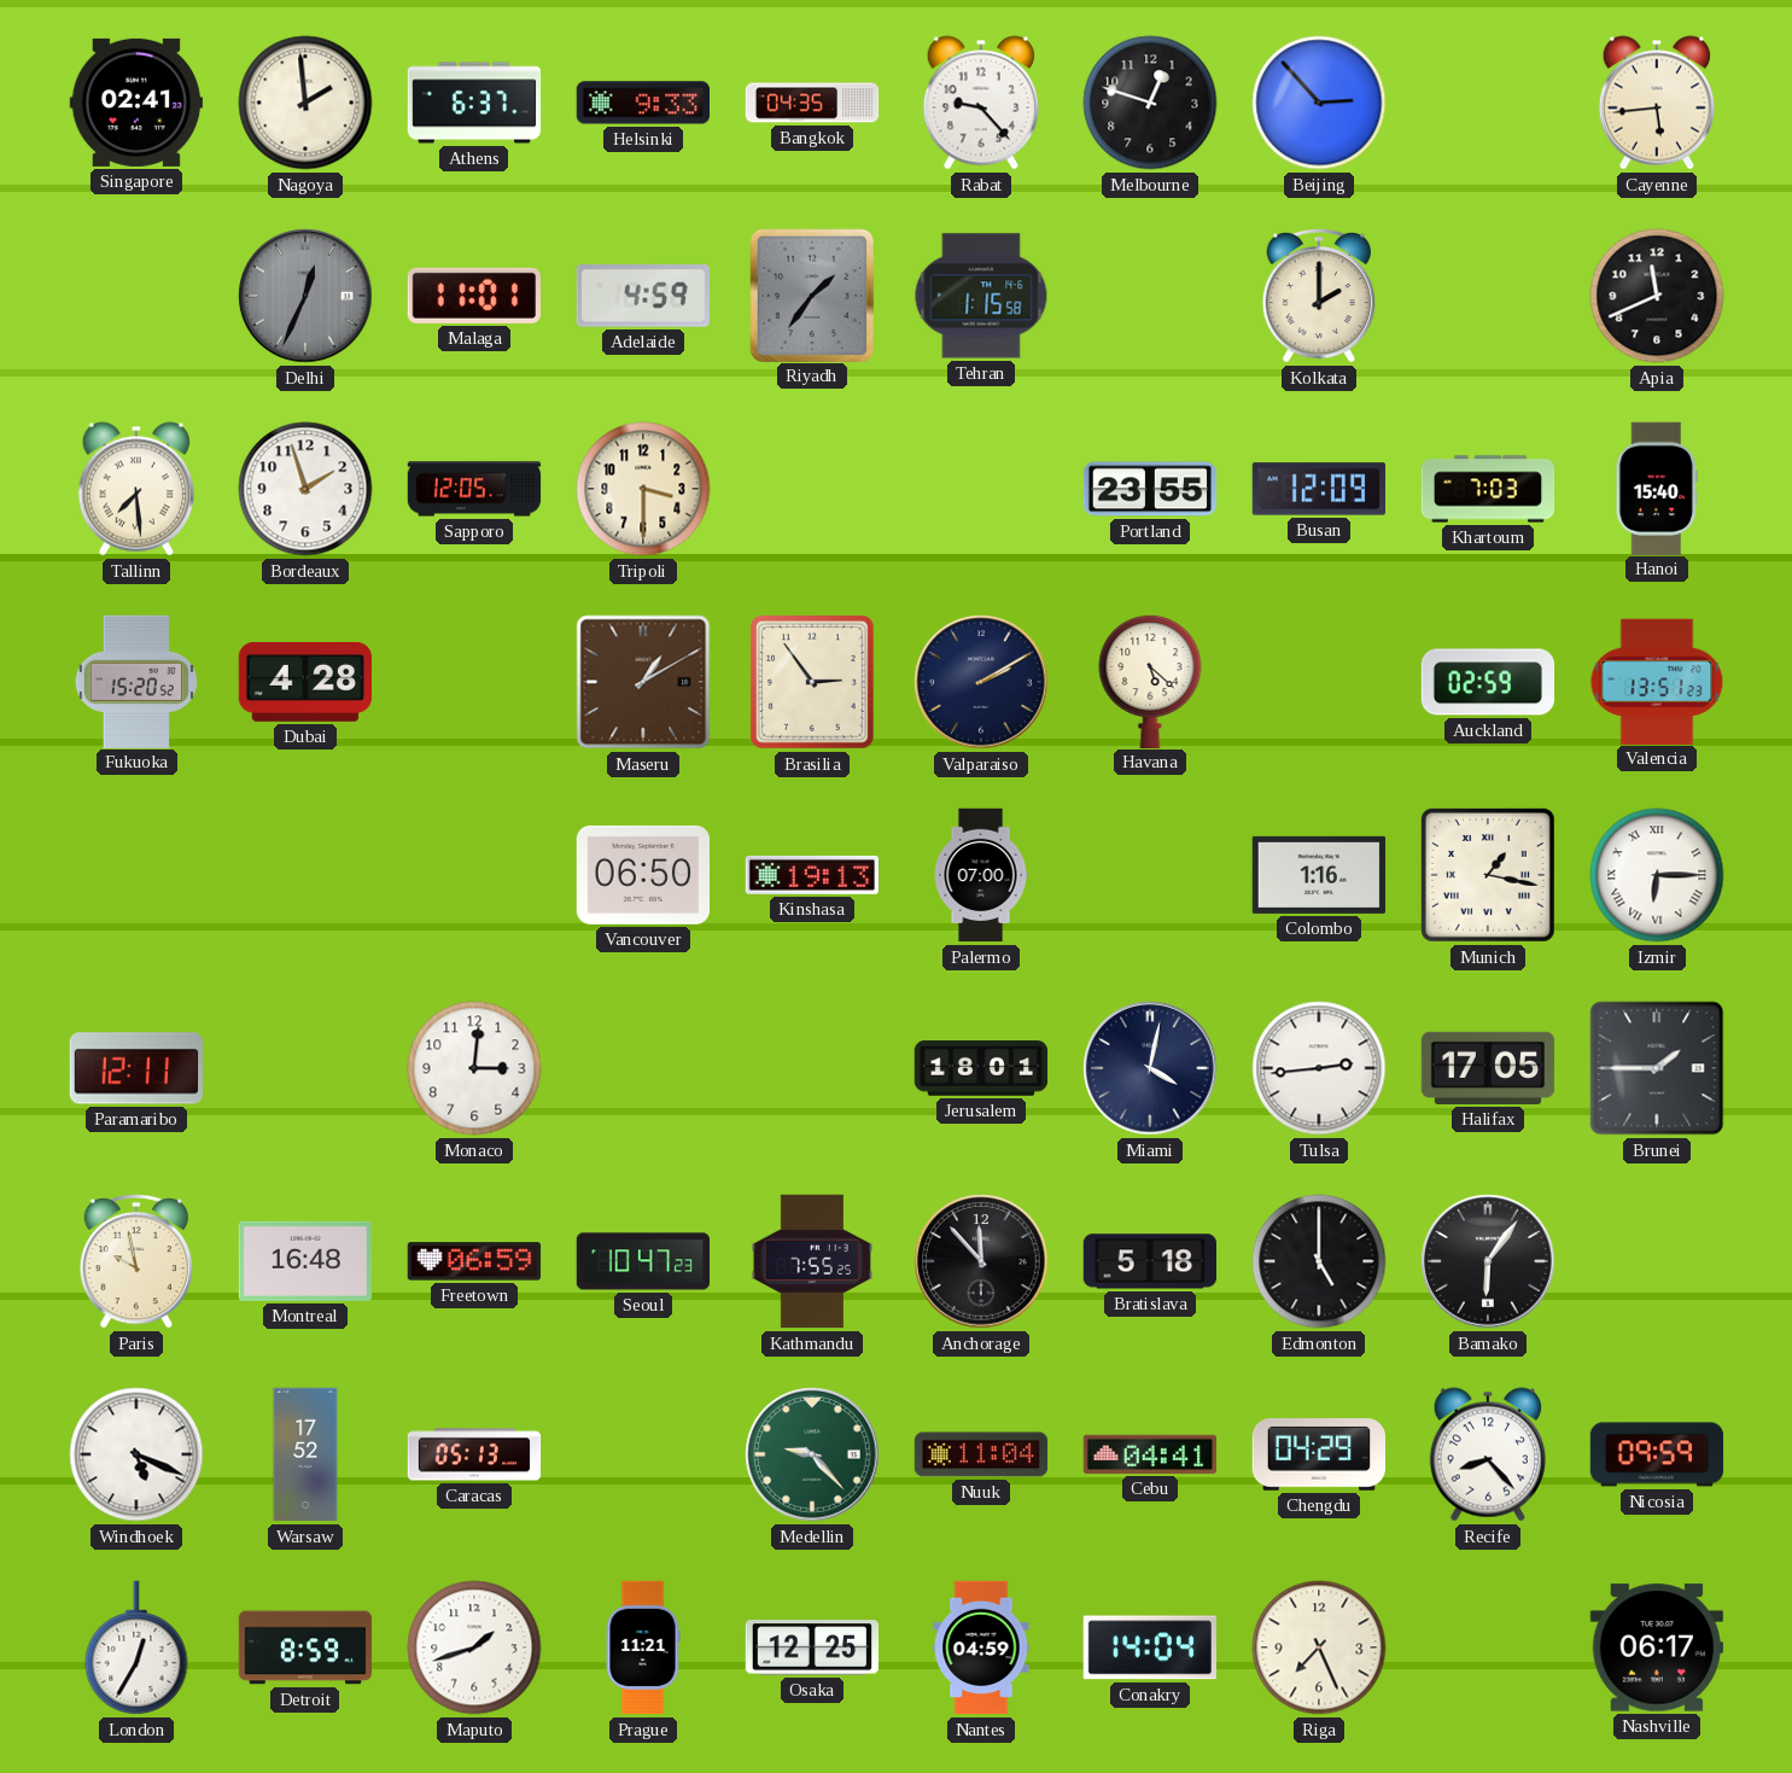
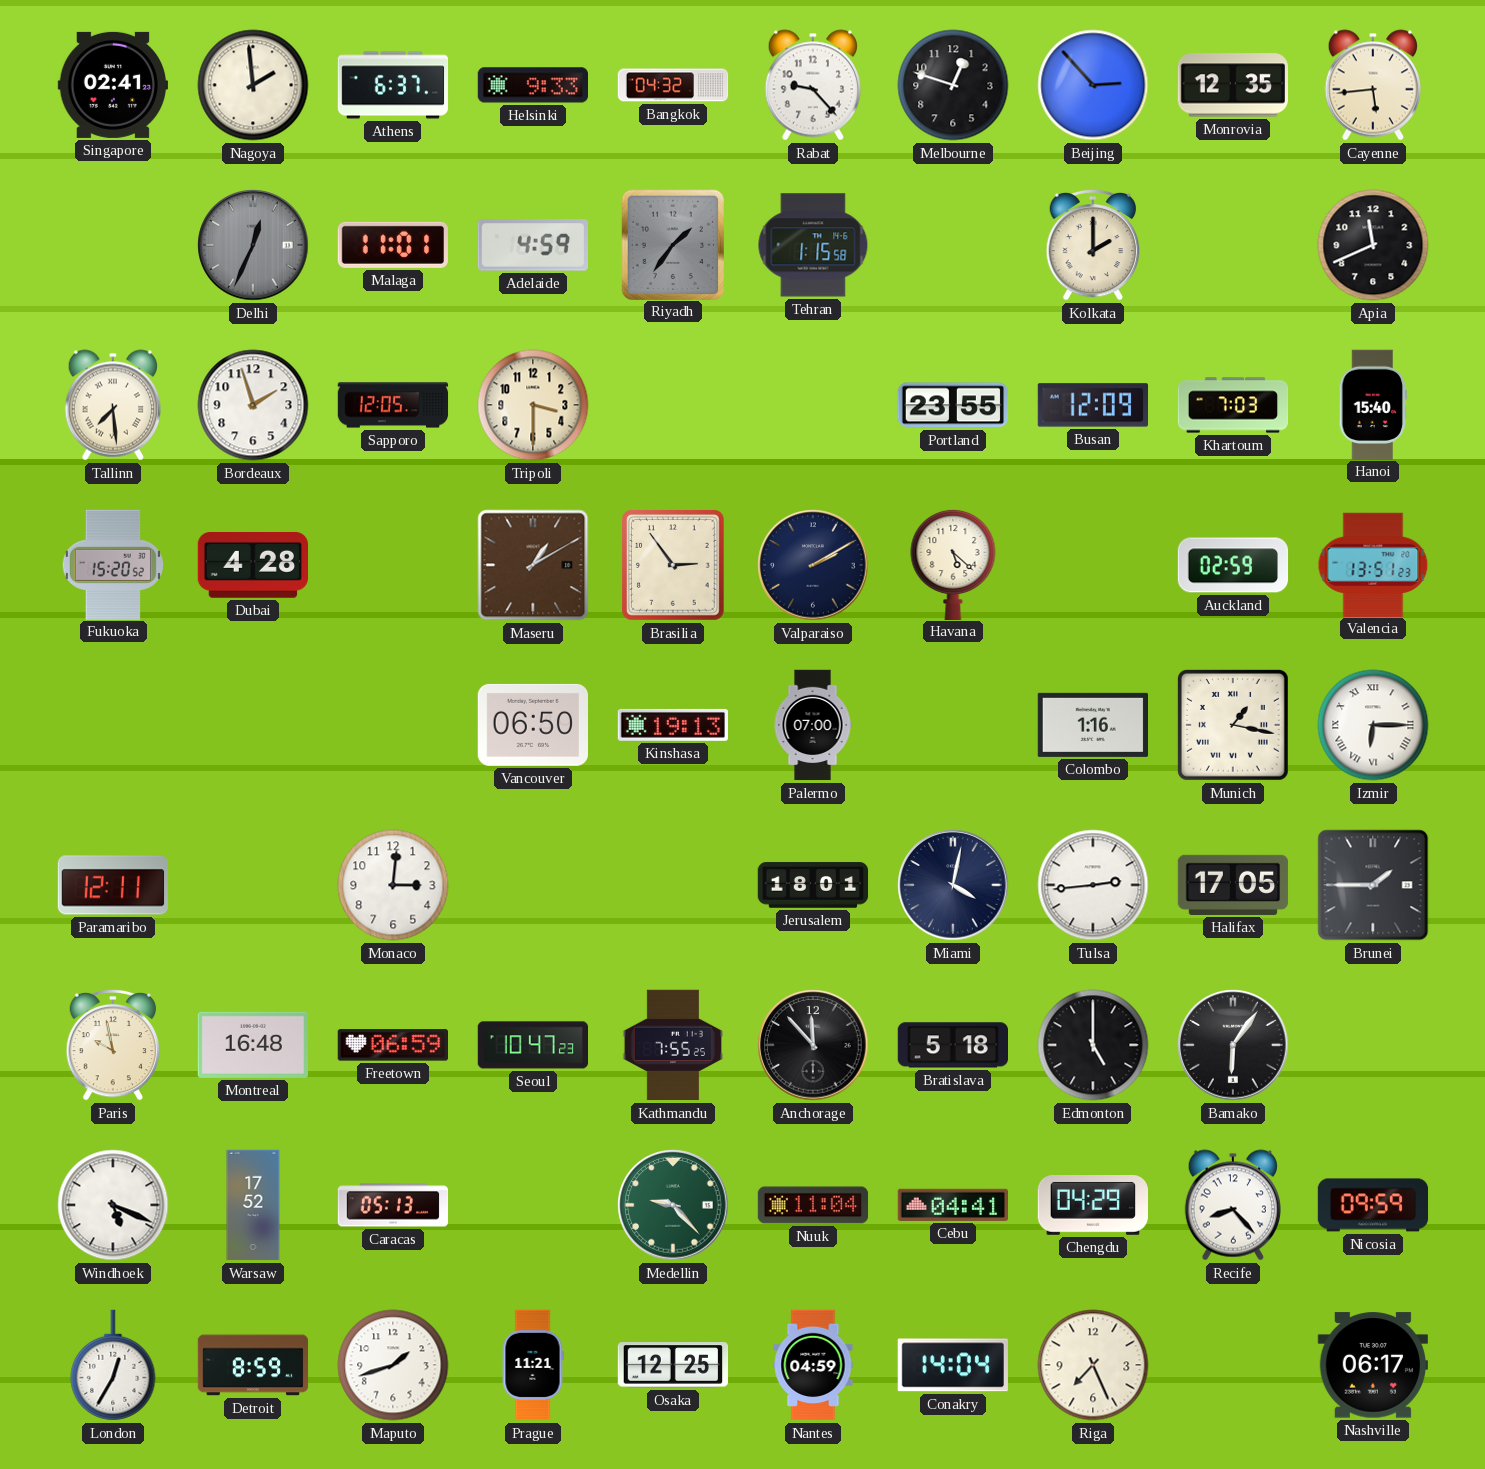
Bangkok: 04:35 -> 04:32 (673, 85)
Monrovia: none -> 12:35 (1232, 85)
